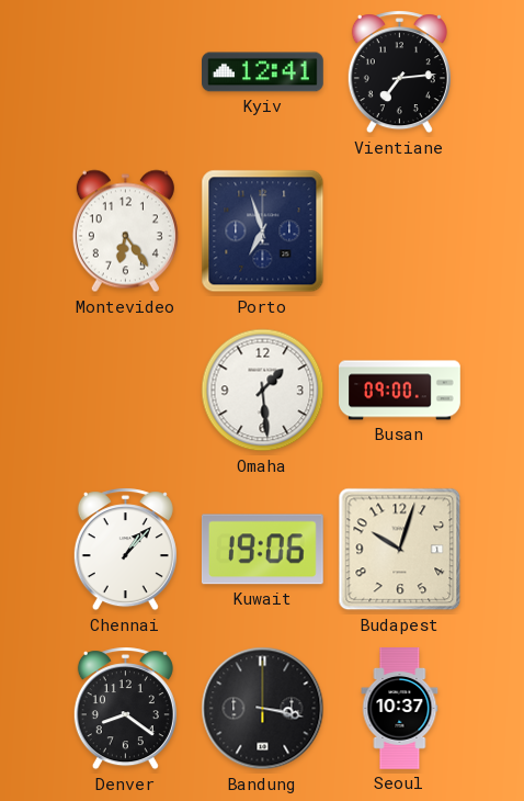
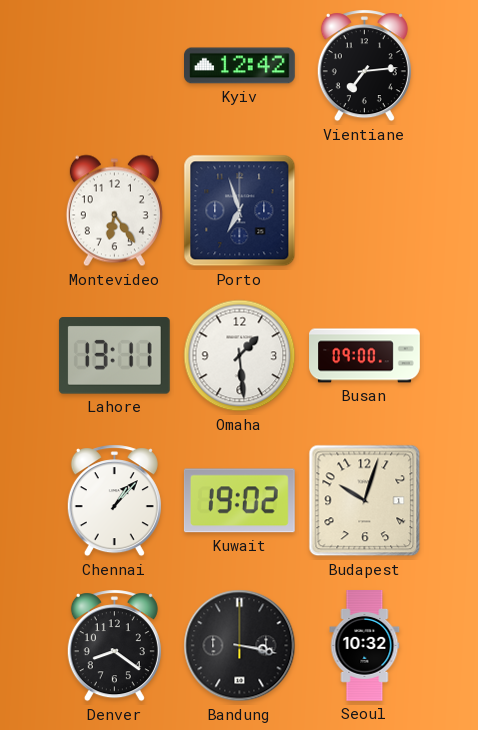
Kyiv: 12:41 -> 12:42 (240, 66)
Lahore: none -> 13:11 (114, 356)
Kuwait: 19:06 -> 19:02 (239, 501)
Seoul: 10:37 -> 10:32 (365, 646)
